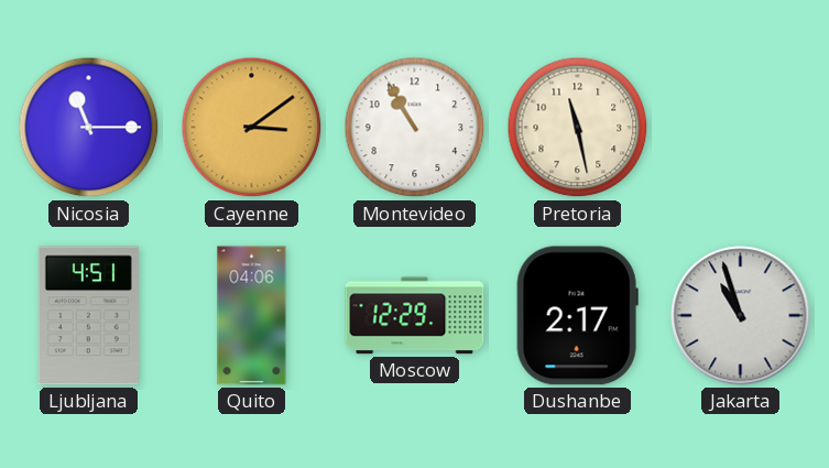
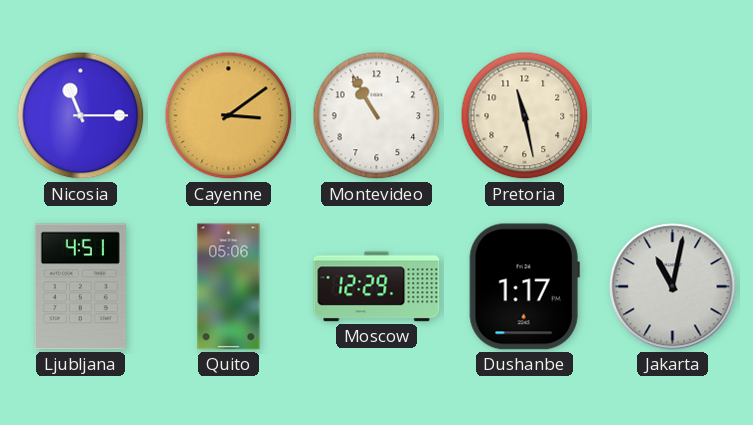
Quito: 04:06 -> 05:06 (229, 287)
Dushanbe: 2:17 -> 1:17 (524, 287)
Jakarta: 10:57 -> 11:02 (673, 287)
